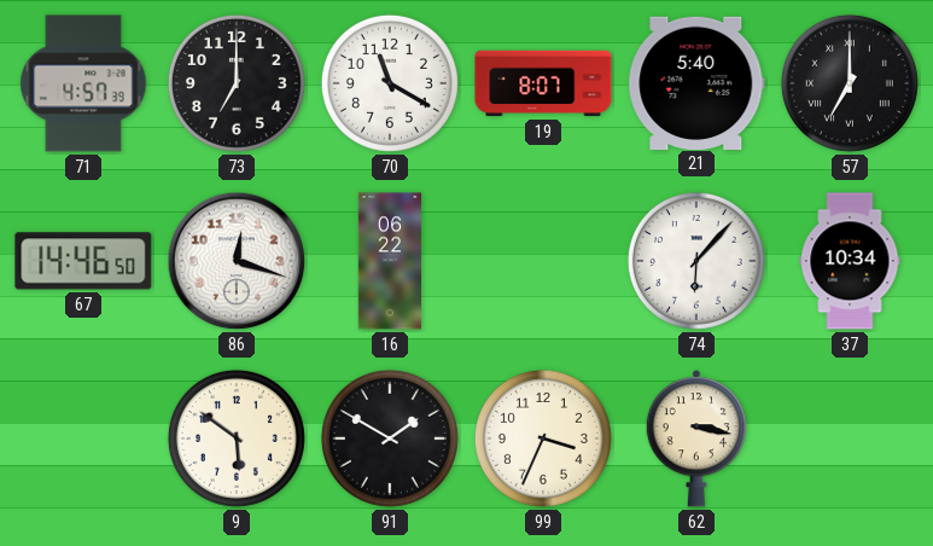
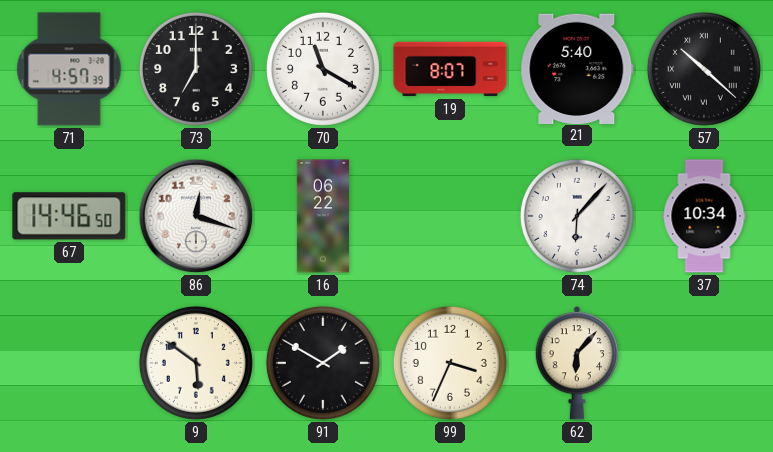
57: 7:00 -> 10:22 (704, 69)
62: 3:17 -> 6:07 (577, 363)
